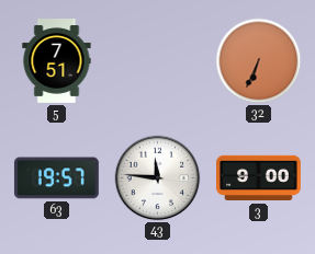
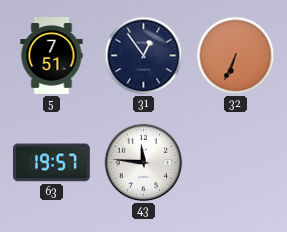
31: none -> 12:54 (144, 56)
3: 9:00 -> none (259, 178)
